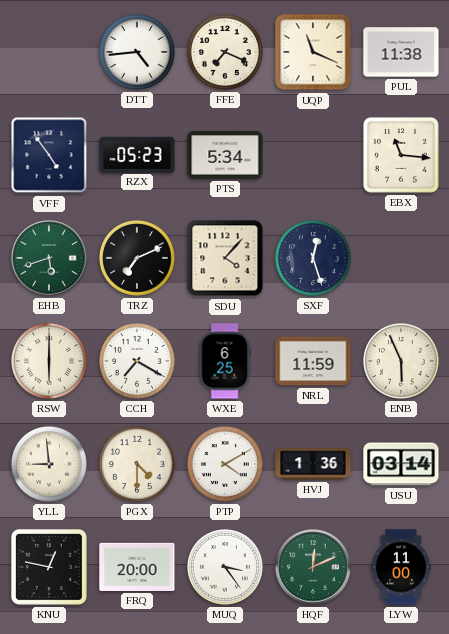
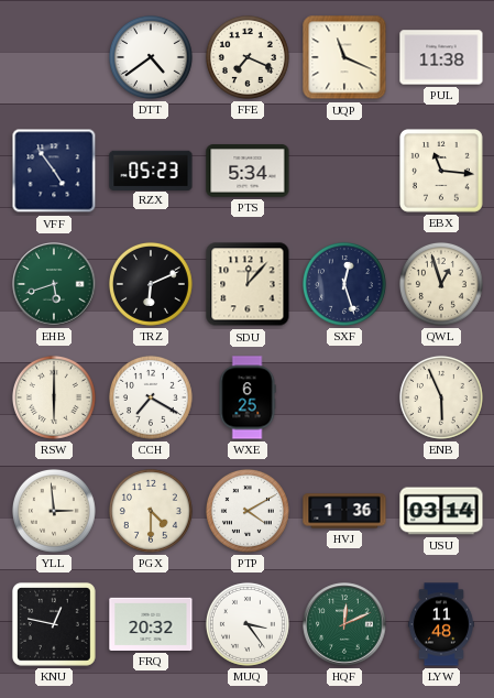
DTT: 4:44 -> 4:39 (151, 57)
TRZ: 7:11 -> 6:11 (151, 284)
SDU: 4:07 -> 12:07 (248, 284)
QWL: none -> 12:57 (441, 284)
NRL: 11:59 -> none (313, 361)
YLL: 8:59 -> 2:59 (54, 511)
FRQ: 20:00 -> 20:32 (151, 624)
LYW: 11:00 -> 11:48 (441, 624)
